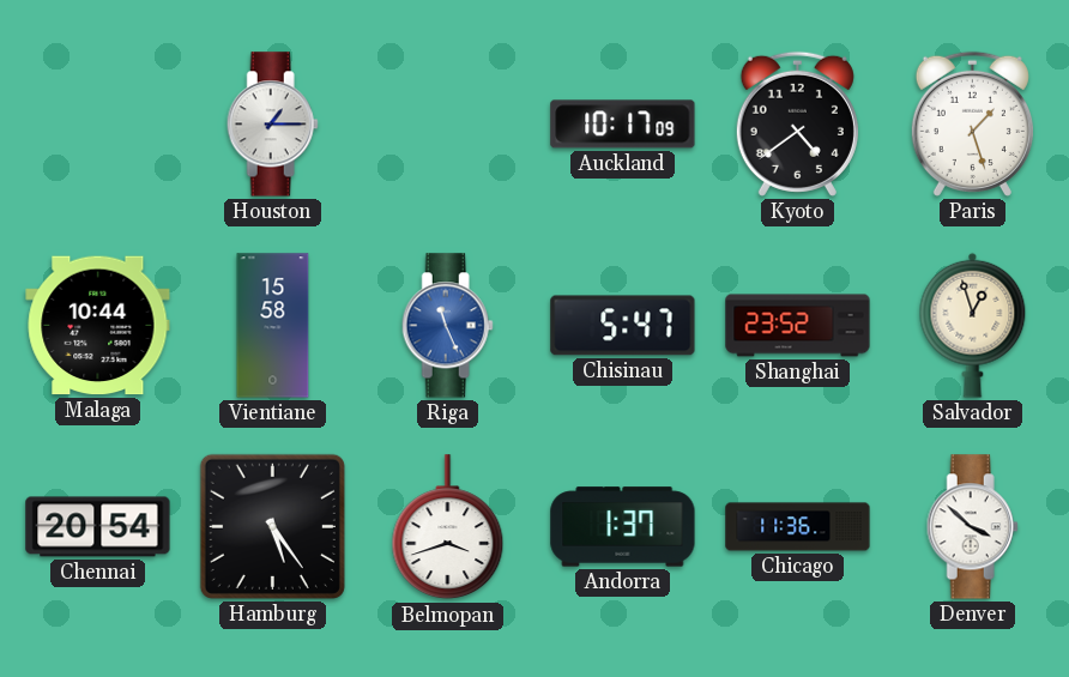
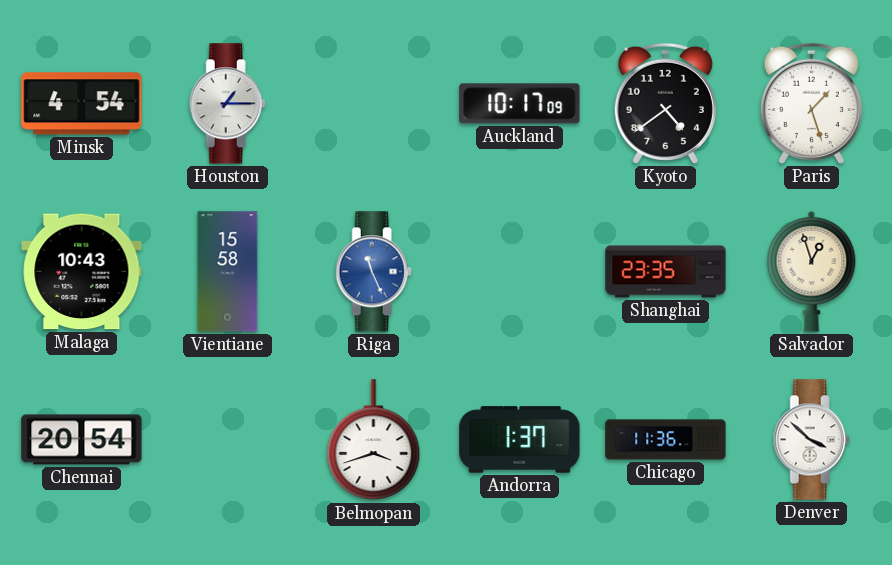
Minsk: none -> 4:54 (82, 104)
Malaga: 10:44 -> 10:43 (82, 272)
Chisinau: 5:47 -> none (623, 326)
Shanghai: 23:52 -> 23:35 (666, 272)
Hamburg: 5:24 -> none (272, 526)
